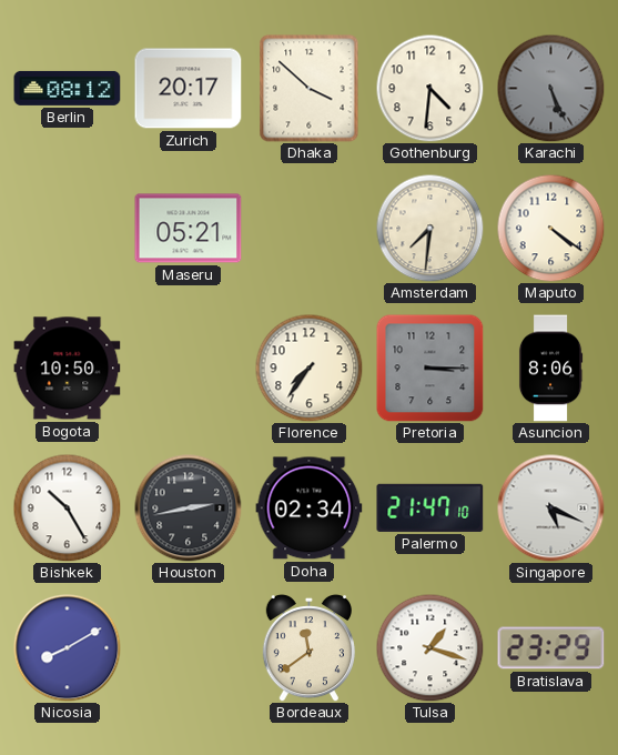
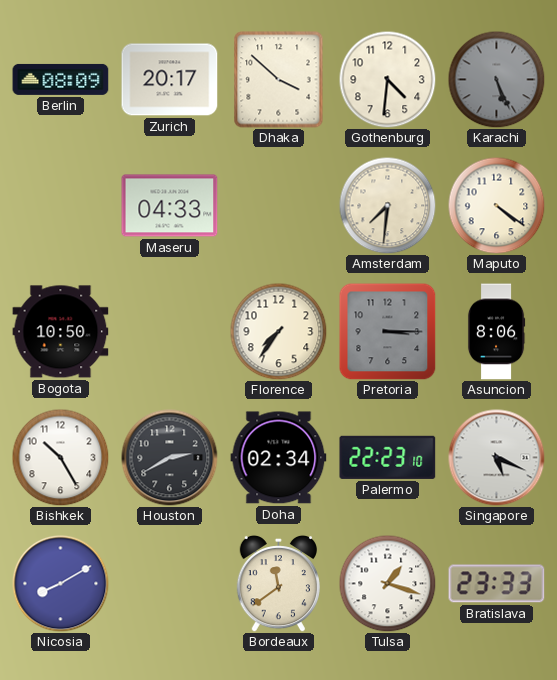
Berlin: 08:12 -> 08:09 (61, 79)
Maseru: 05:21 -> 04:33 (170, 206)
Houston: 2:43 -> 2:40 (170, 458)
Palermo: 21:47 -> 22:23 (388, 457)
Bratislava: 23:29 -> 23:33 (497, 584)
